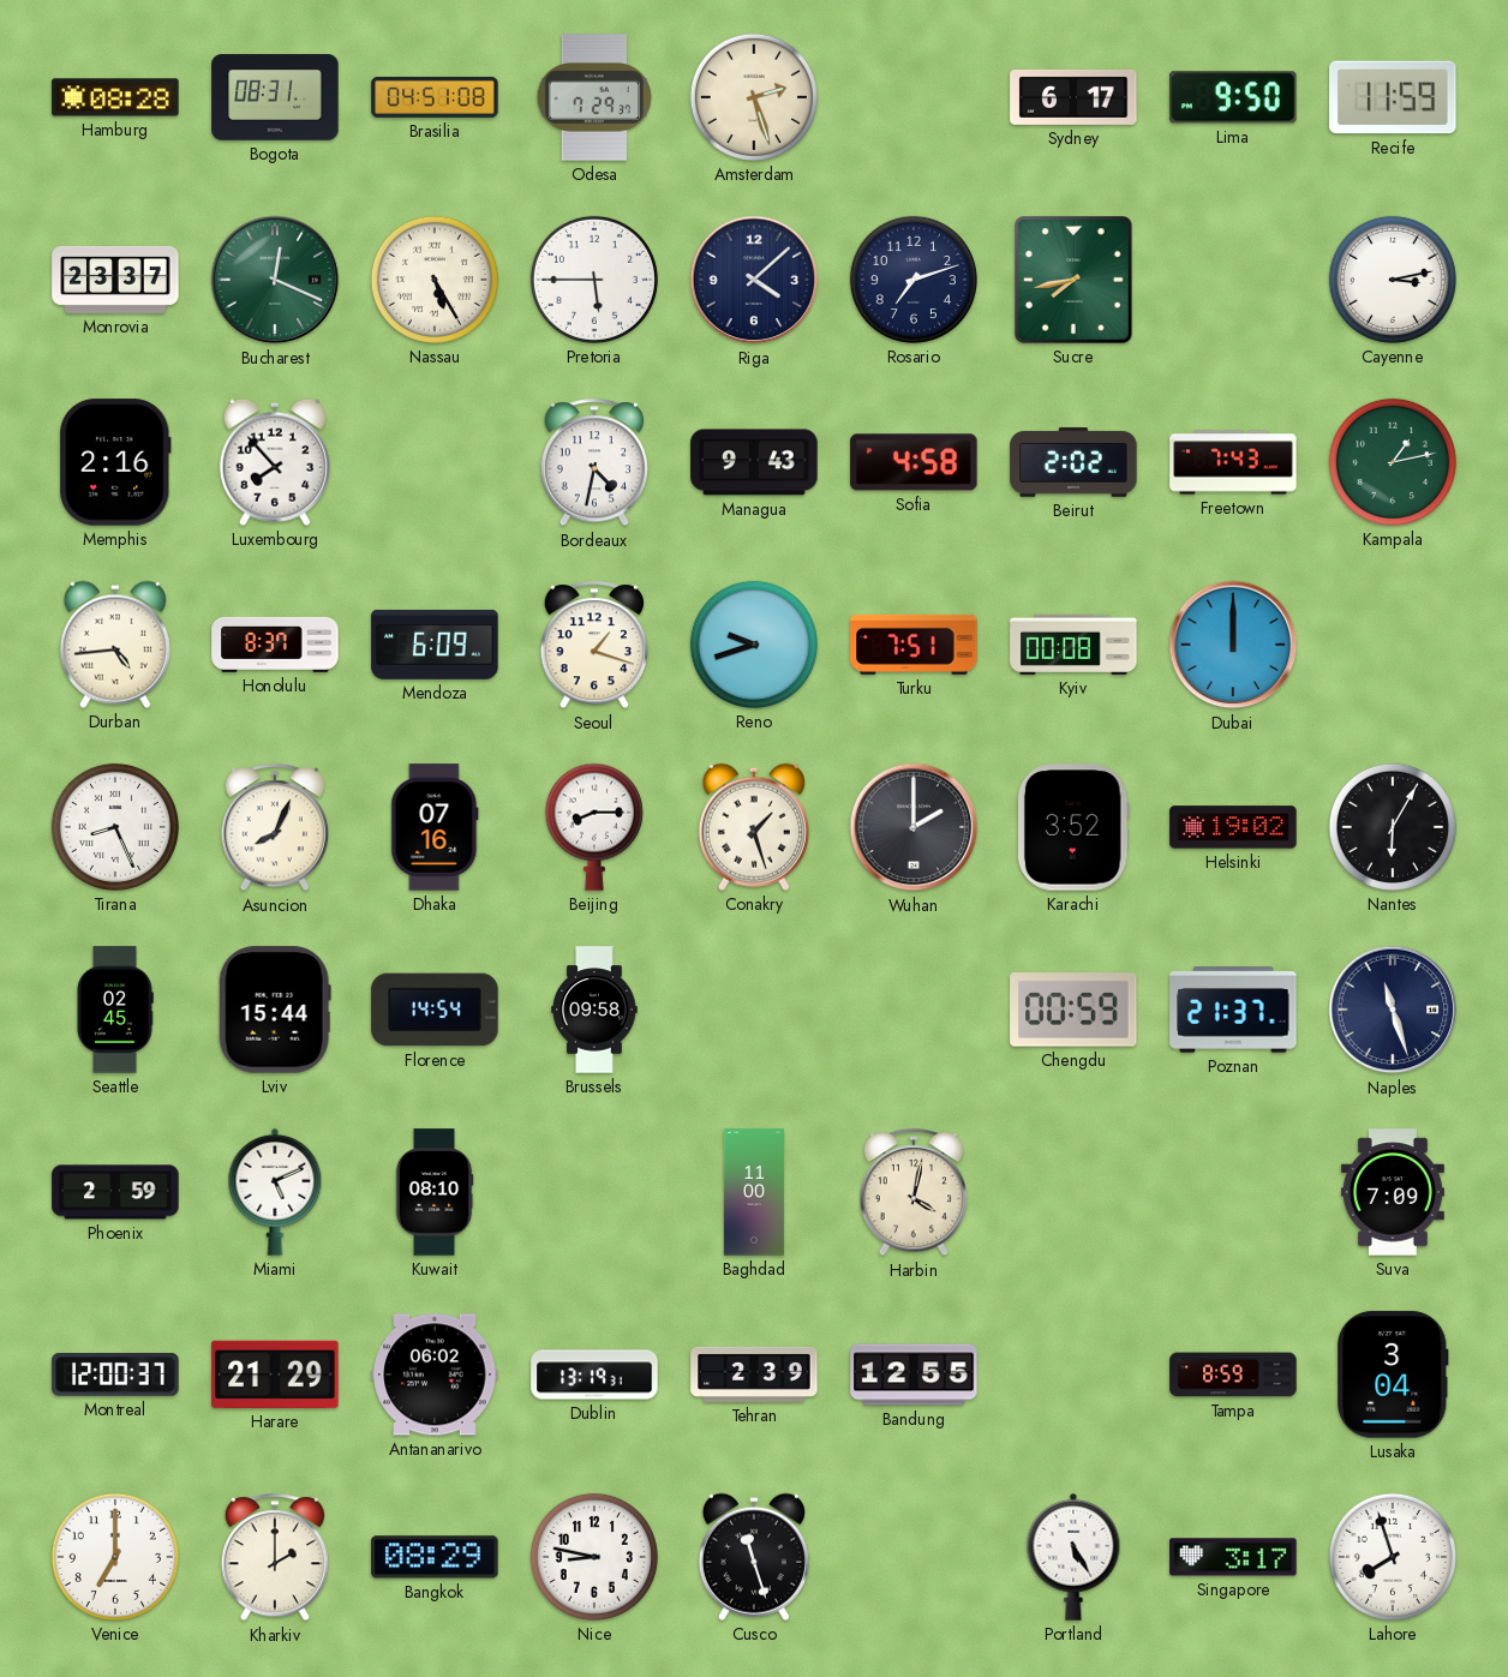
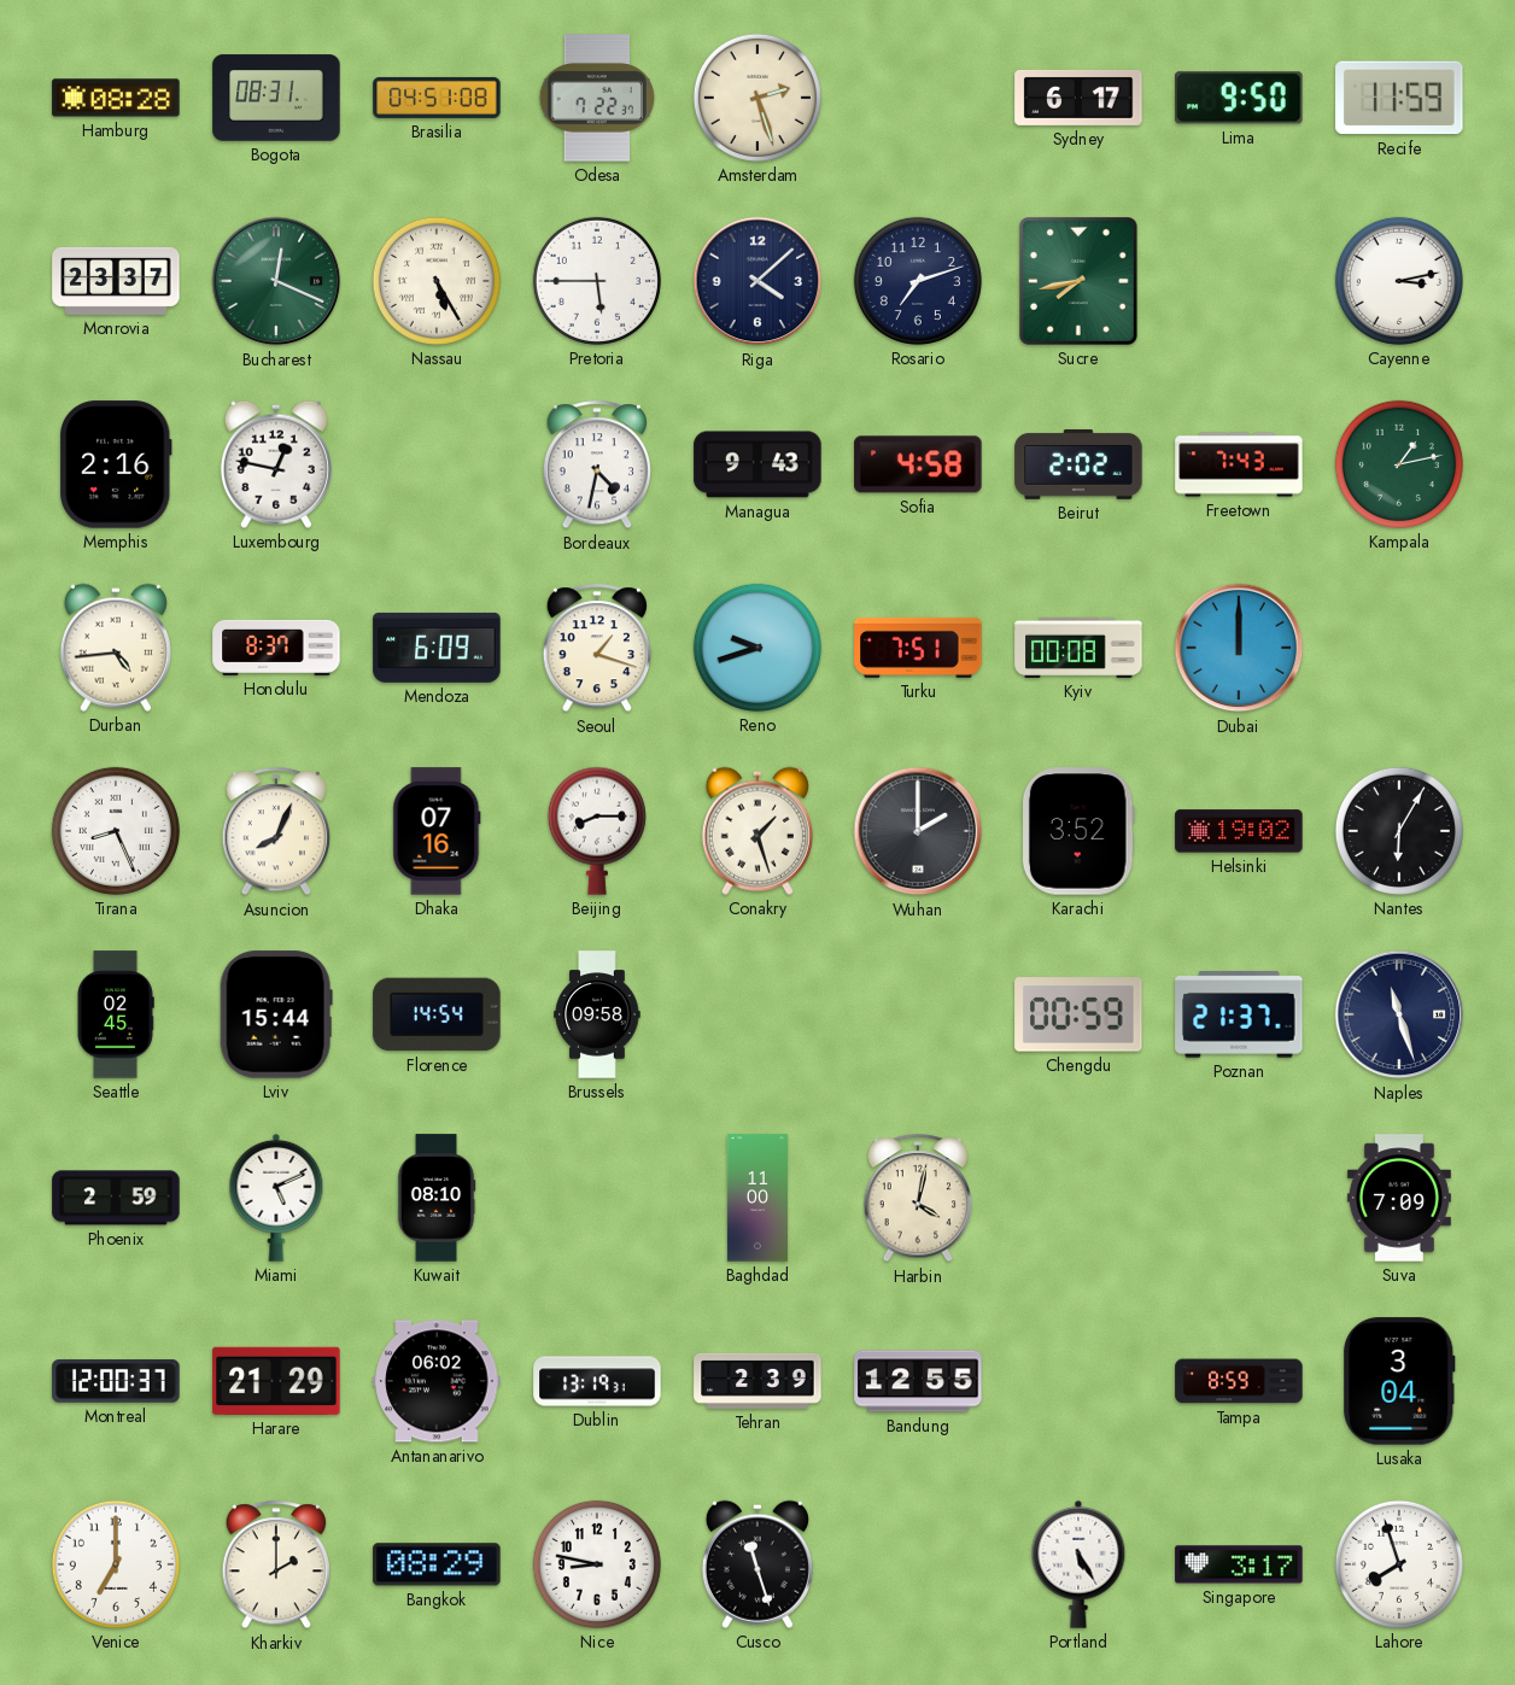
Odesa: 7:29 -> 7:22 (597, 98)
Luxembourg: 7:53 -> 12:47 (276, 464)
